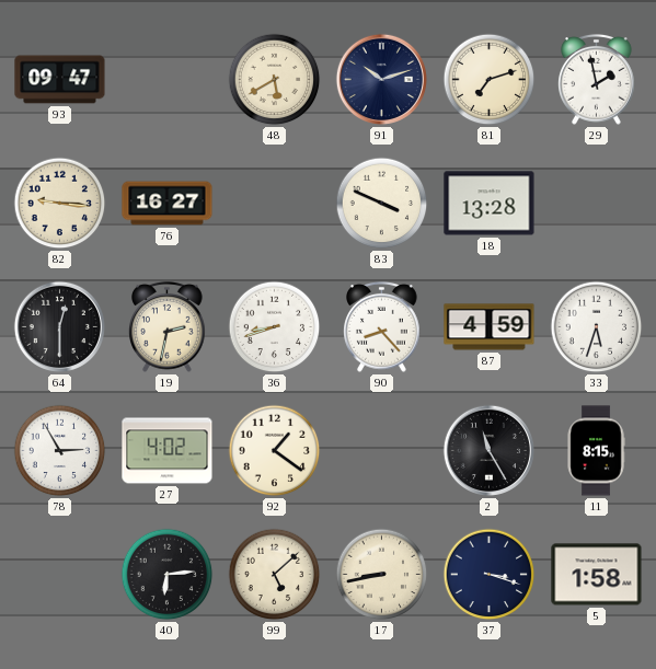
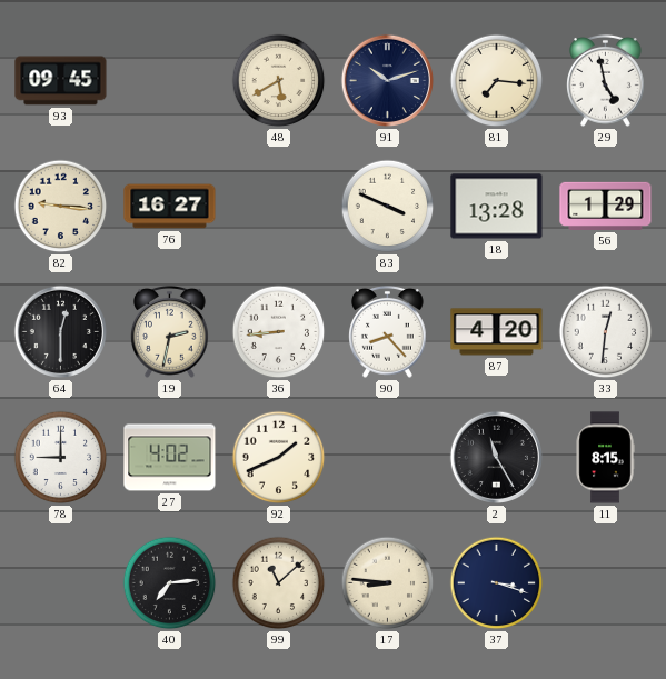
93: 09:47 -> 09:45 (61, 81)
81: 7:12 -> 7:16 (497, 81)
29: 1:58 -> 4:58 (606, 81)
56: none -> 1:29 (606, 206)
36: 8:42 -> 8:44 (279, 332)
87: 4:59 -> 4:20 (497, 332)
33: 5:33 -> 12:31 (606, 332)
78: 2:55 -> 9:00 (61, 458)
92: 1:21 -> 1:41 (279, 458)
40: 6:14 -> 7:14 (170, 583)
99: 5:08 -> 11:08 (279, 583)
17: 8:43 -> 8:46 (388, 583)
5: 1:58 -> none (597, 575)
